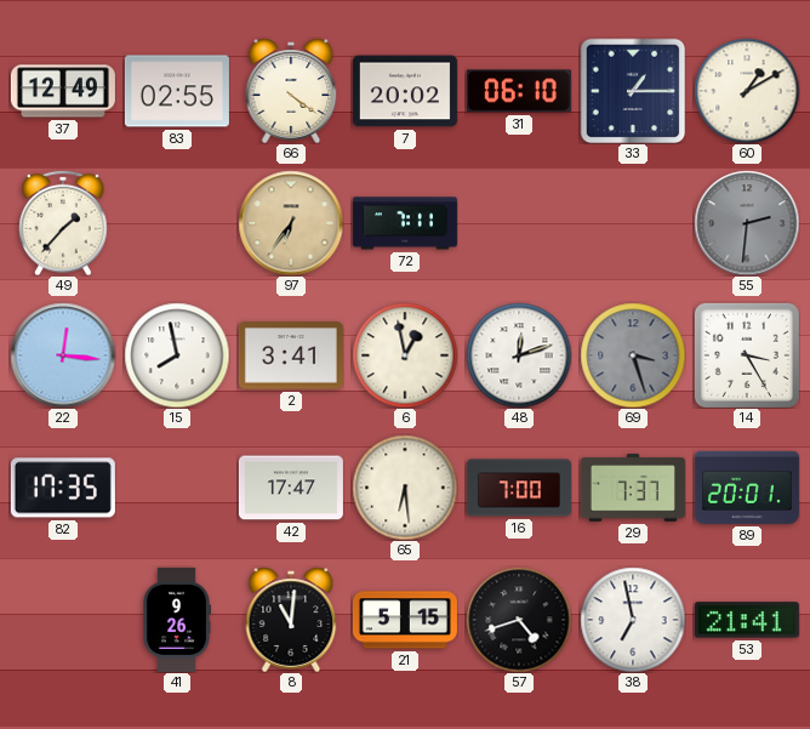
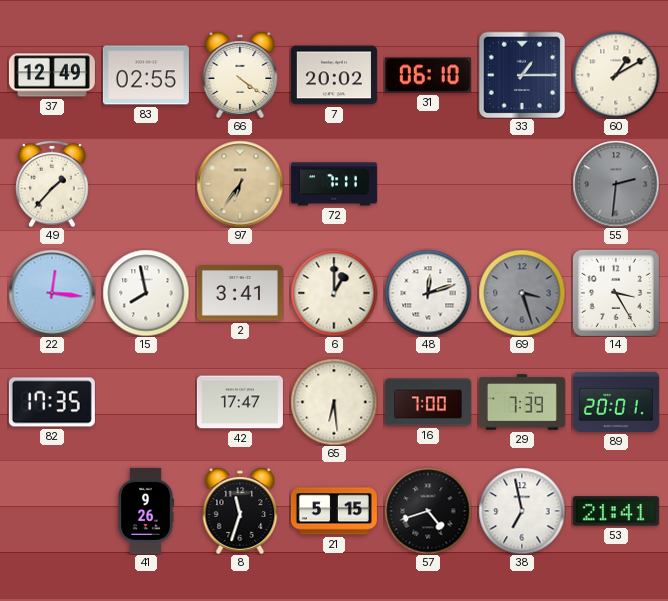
6: 12:58 -> 1:00 (334, 293)
29: 7:37 -> 7:39 (522, 402)
8: 11:01 -> 11:33 (240, 511)
